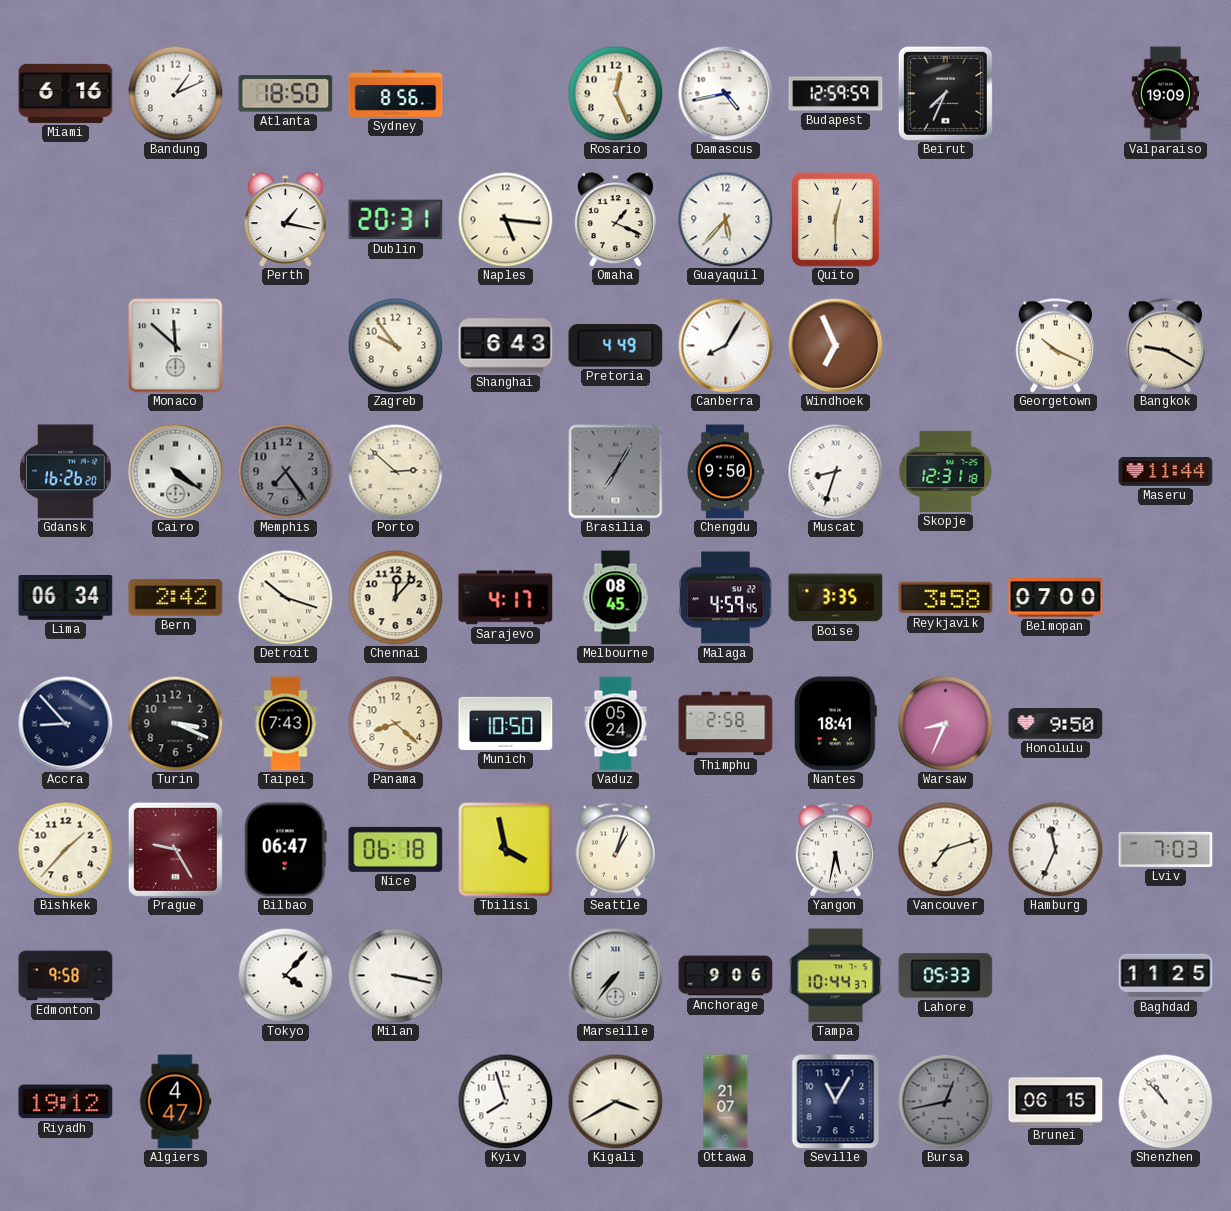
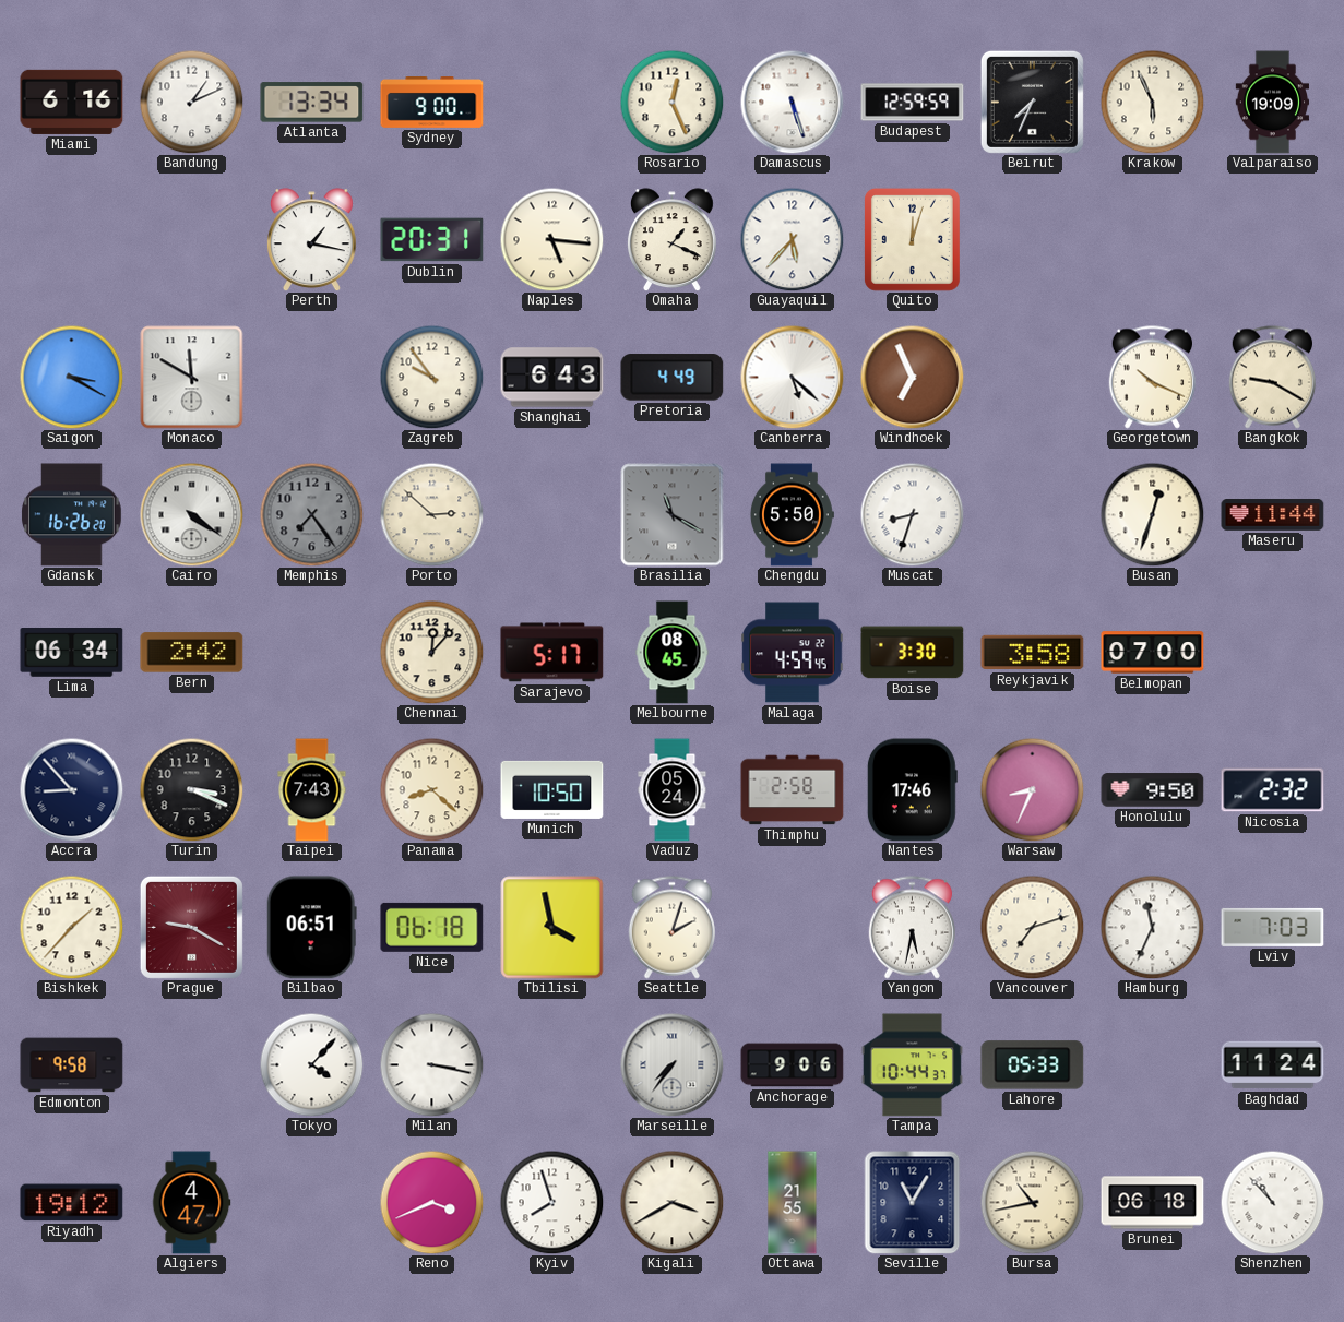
Atlanta: 18:50 -> 13:34 (312, 103)
Sydney: 8:56 -> 9:00 (432, 103)
Damascus: 4:43 -> 5:27 (792, 102)
Krakow: none -> 5:56 (1152, 102)
Quito: 12:30 -> 12:03 (912, 239)
Saigon: none -> 3:20 (71, 377)
Monaco: 11:52 -> 11:50 (192, 378)
Canberra: 8:05 -> 5:22 (792, 377)
Brasilia: 7:05 -> 11:20 (673, 515)
Chengdu: 9:50 -> 5:50 (792, 515)
Skopje: 12:31 -> none (946, 471)
Busan: none -> 12:33 (1152, 514)
Detroit: 10:18 -> none (285, 597)
Sarajevo: 4:17 -> 5:17 (552, 653)
Boise: 3:35 -> 3:30 (913, 653)
Nantes: 18:41 -> 17:46 (912, 790)
Nicosia: none -> 2:32 (1273, 790)
Prague: 9:25 -> 9:20 (191, 927)
Bilbao: 06:47 -> 06:51 (311, 928)
Seattle: 1:03 -> 2:03 (671, 928)
Baghdad: 11:25 -> 11:24 (1273, 1065)
Reno: none -> 3:41 (431, 1202)
Ottawa: 21:07 -> 21:55 (793, 1203)
Bursa: 12:43 -> 10:43 (1032, 1202)
Bursa dial: grey -> cream (1032, 1202)
Brunei: 06:15 -> 06:18 (1153, 1203)
